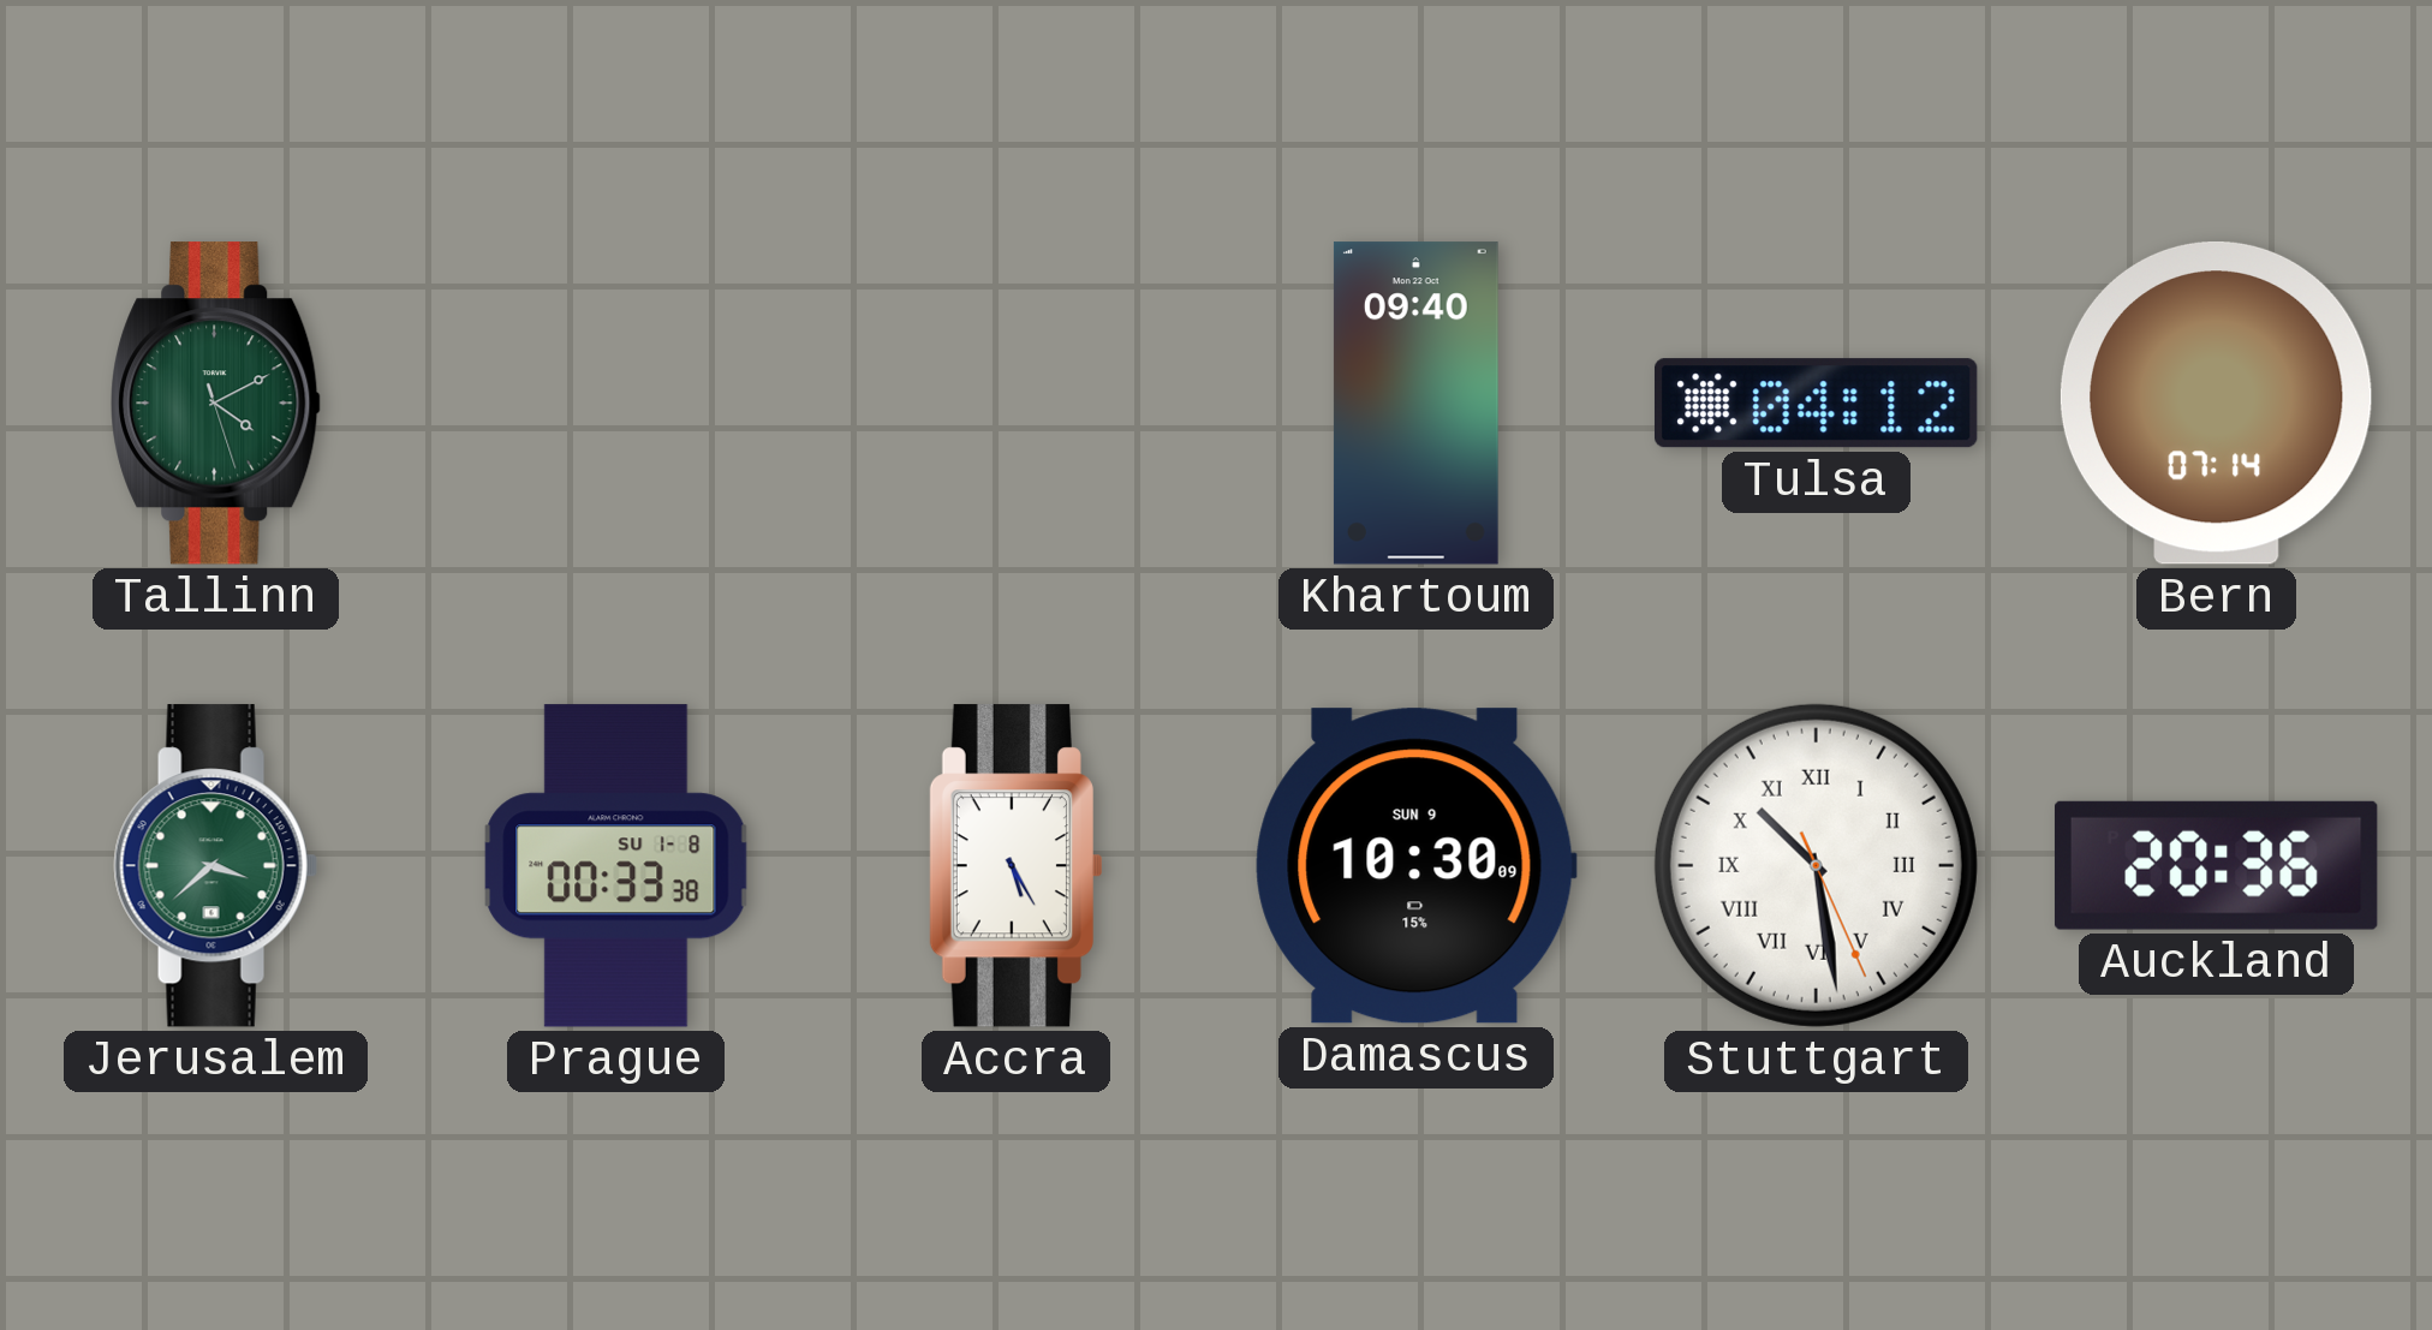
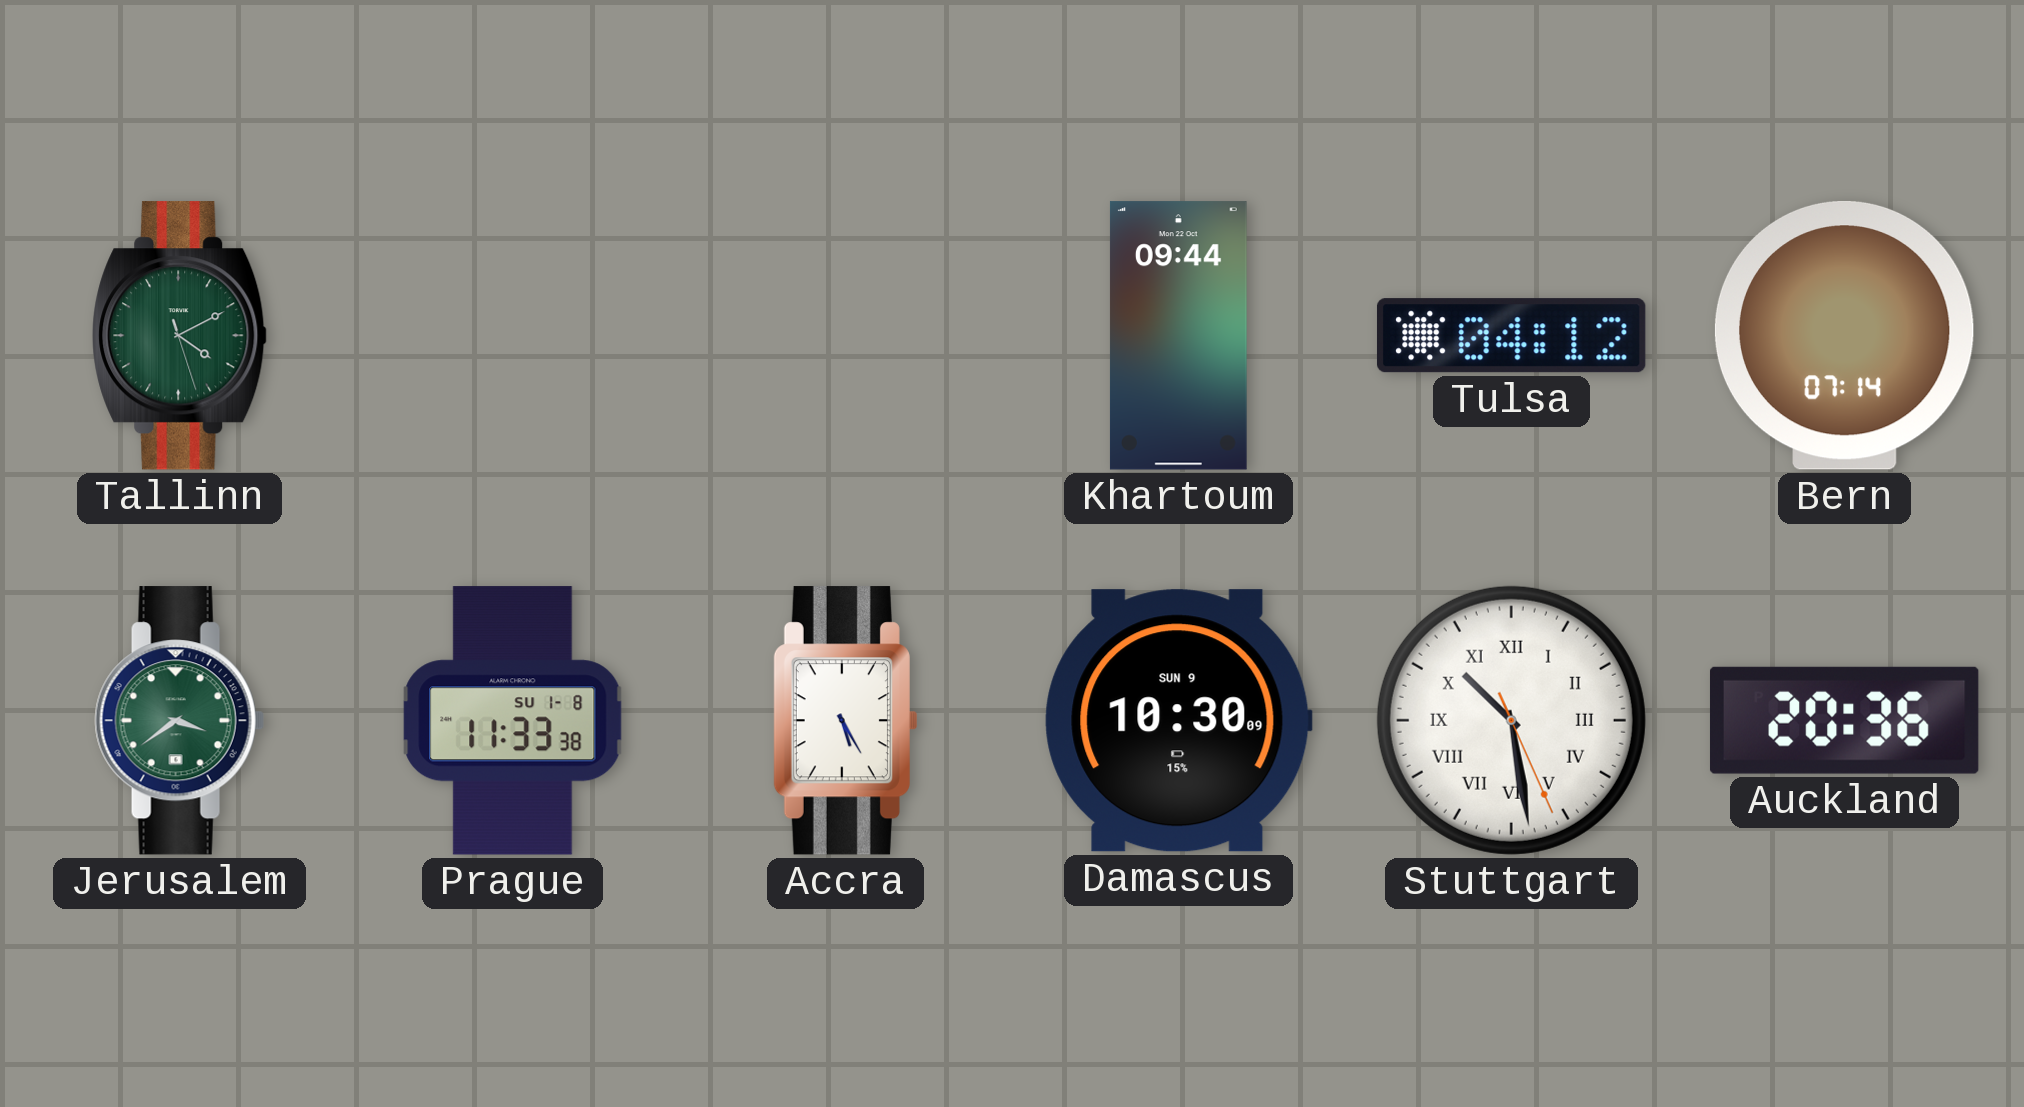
Khartoum: 09:40 -> 09:44 (1178, 336)
Jerusalem: 3:38 -> 3:39 (179, 721)
Prague: 00:33 -> 11:33 (513, 721)
